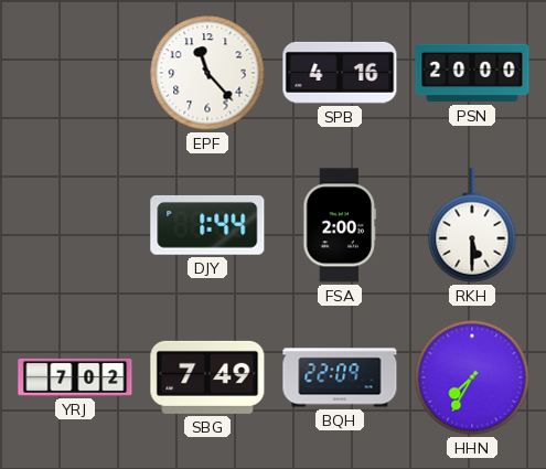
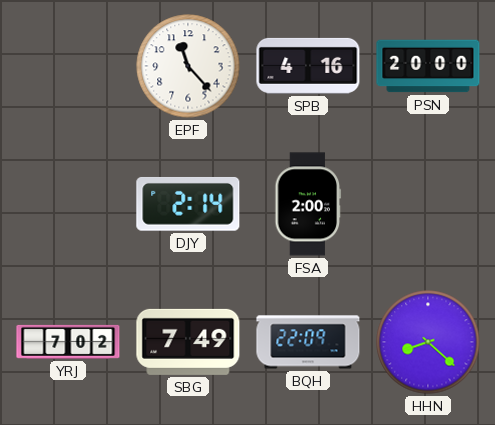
DJY: 1:44 -> 2:14 (188, 204)
RKH: 5:30 -> none (472, 225)
HHN: 7:35 -> 8:22 (428, 342)
